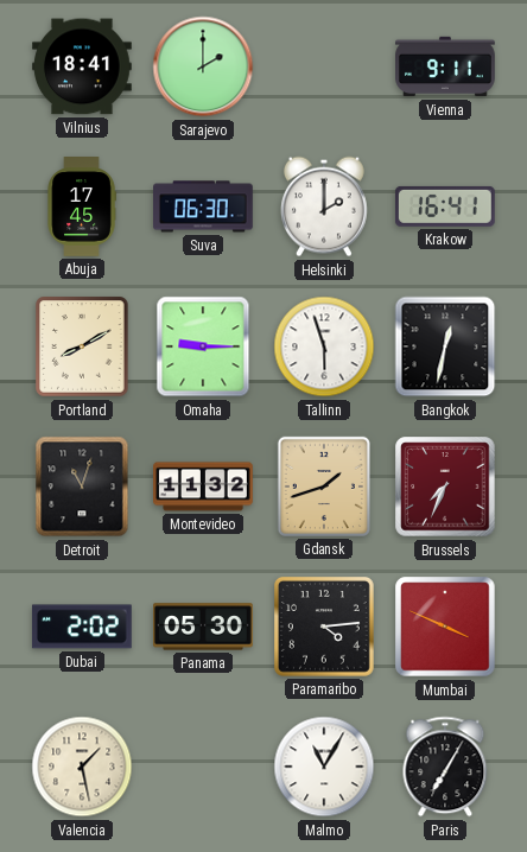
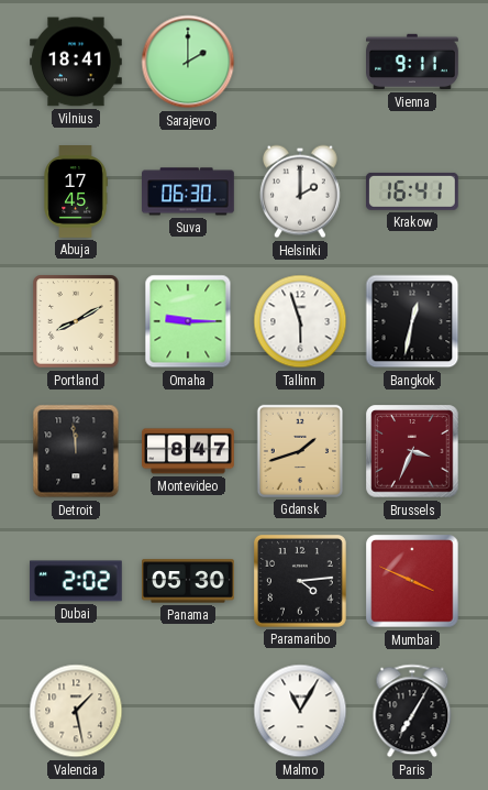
Detroit: 11:03 -> 11:59 (76, 451)
Montevideo: 11:32 -> 8:47 (189, 451)
Brussels: 7:34 -> 3:34 (412, 451)
